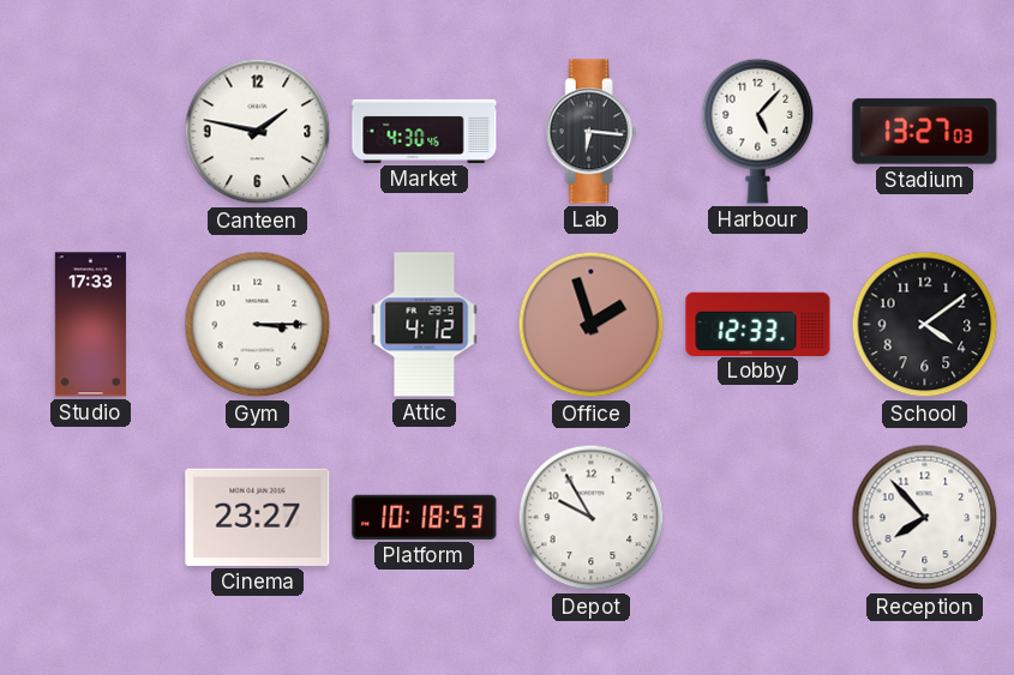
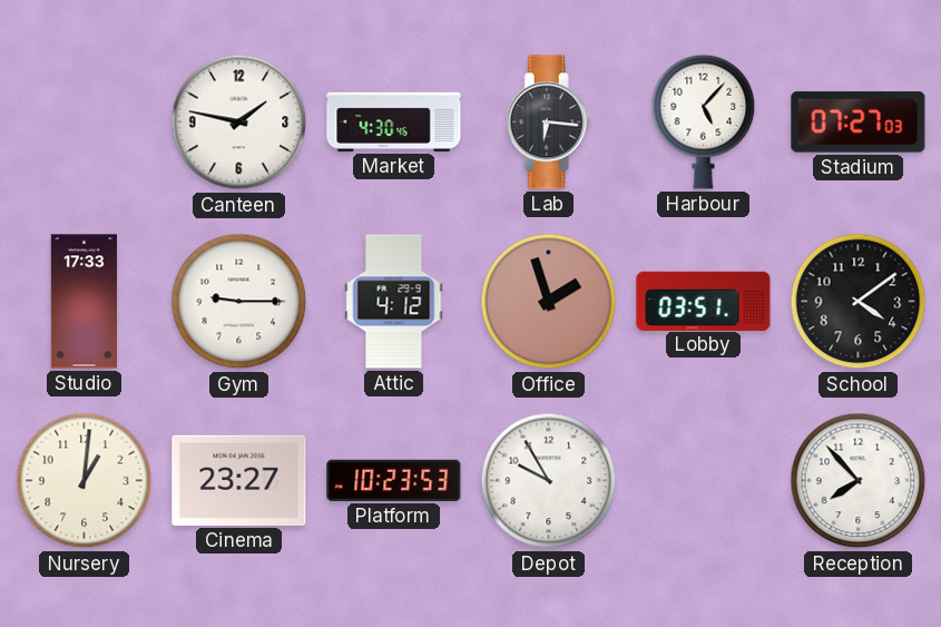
Stadium: 13:27 -> 07:27 (859, 123)
Gym: 3:15 -> 9:15 (239, 302)
Lobby: 12:33 -> 03:51 (704, 301)
Nursery: none -> 1:01 (85, 481)
Platform: 10:18 -> 10:23 (394, 480)
